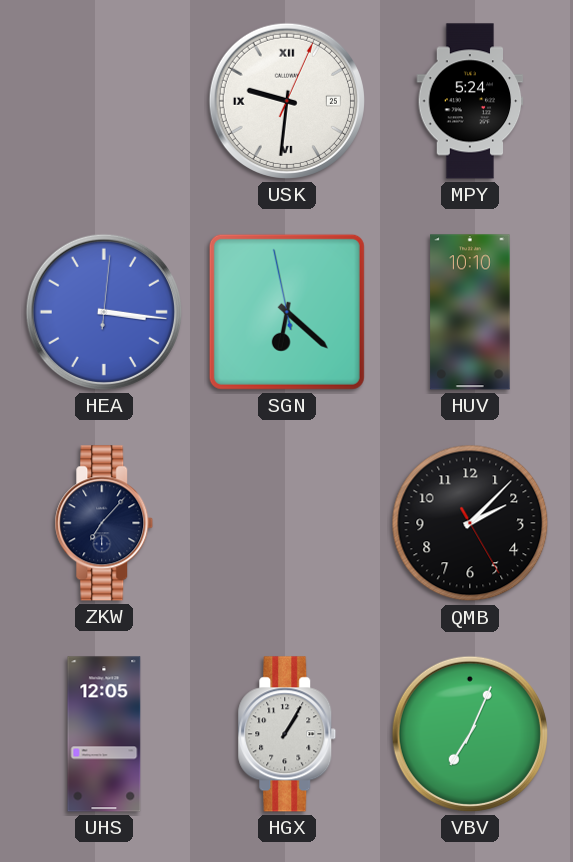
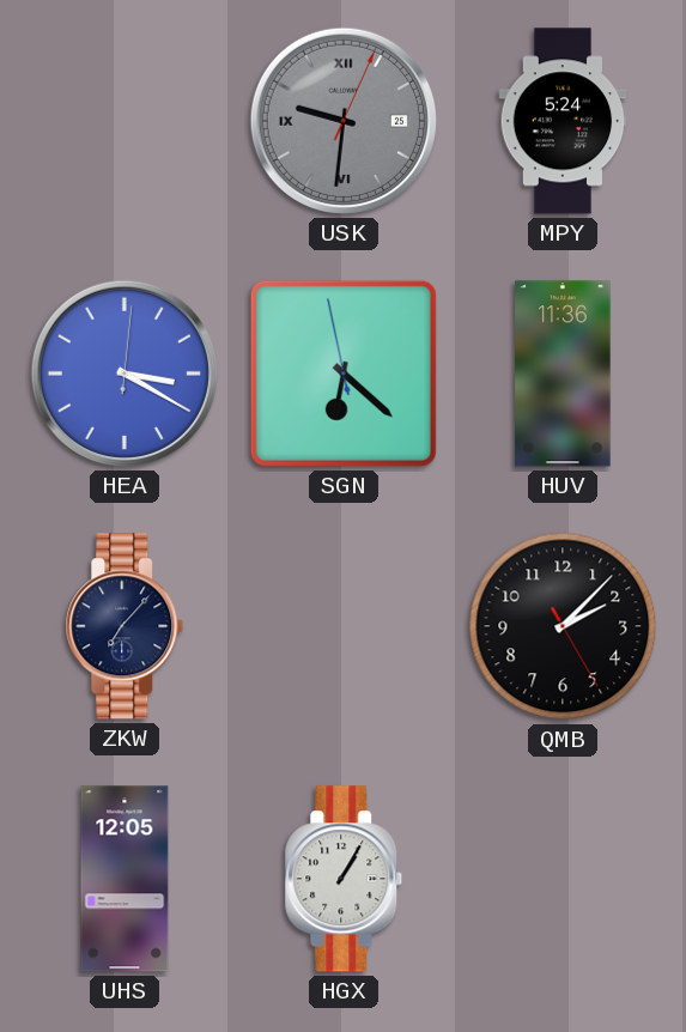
USK dial: white -> grey (344, 121)
HEA: 3:16 -> 3:20 (125, 374)
HUV: 10:10 -> 11:36 (563, 374)
VBV: 7:04 -> none (470, 734)
